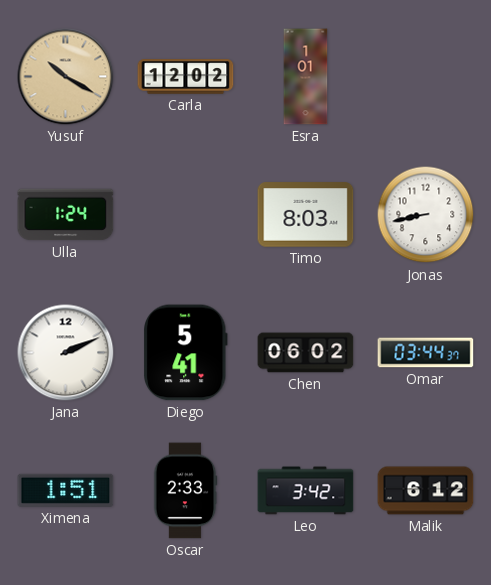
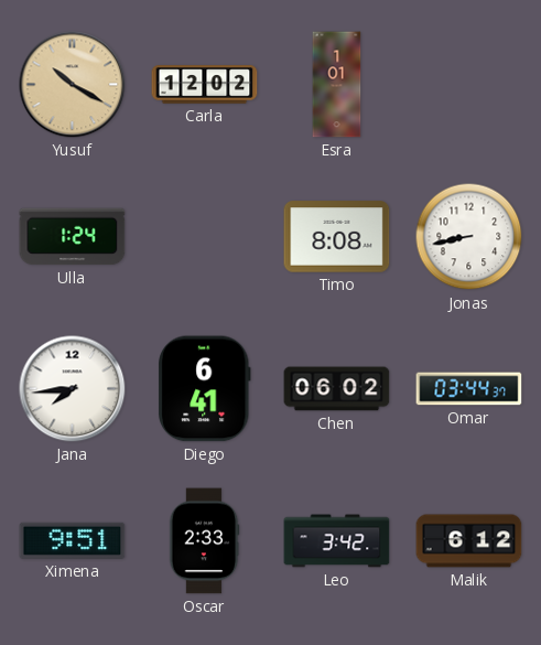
Timo: 8:03 -> 8:08 (337, 237)
Jana: 2:11 -> 7:44 (73, 389)
Diego: 5:41 -> 6:41 (205, 389)
Ximena: 1:51 -> 9:51 (73, 540)
